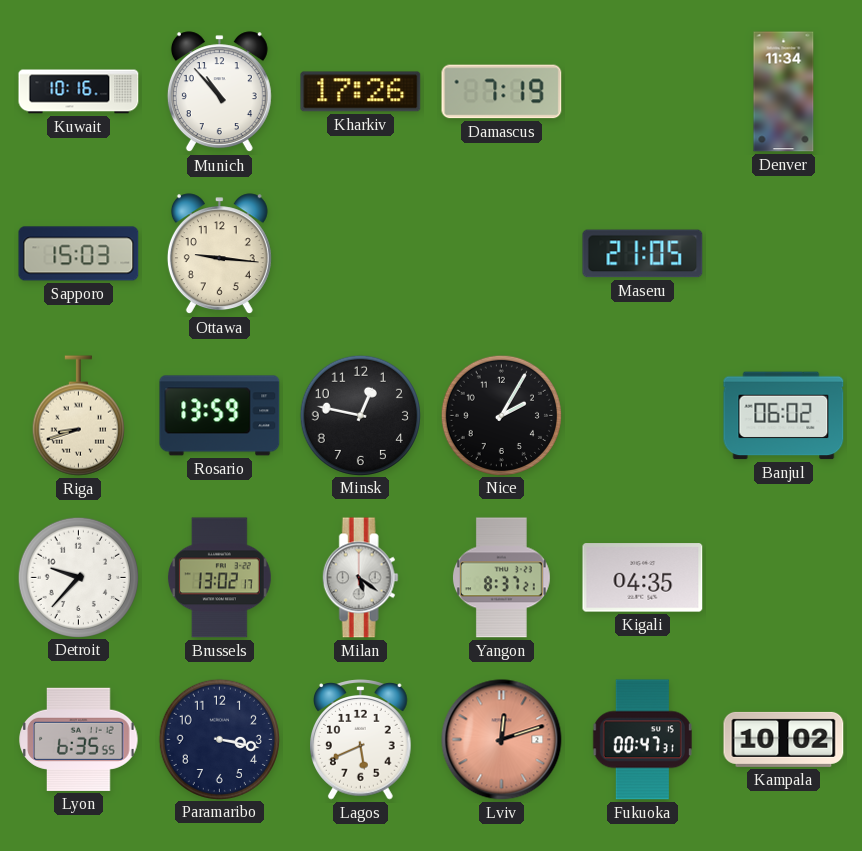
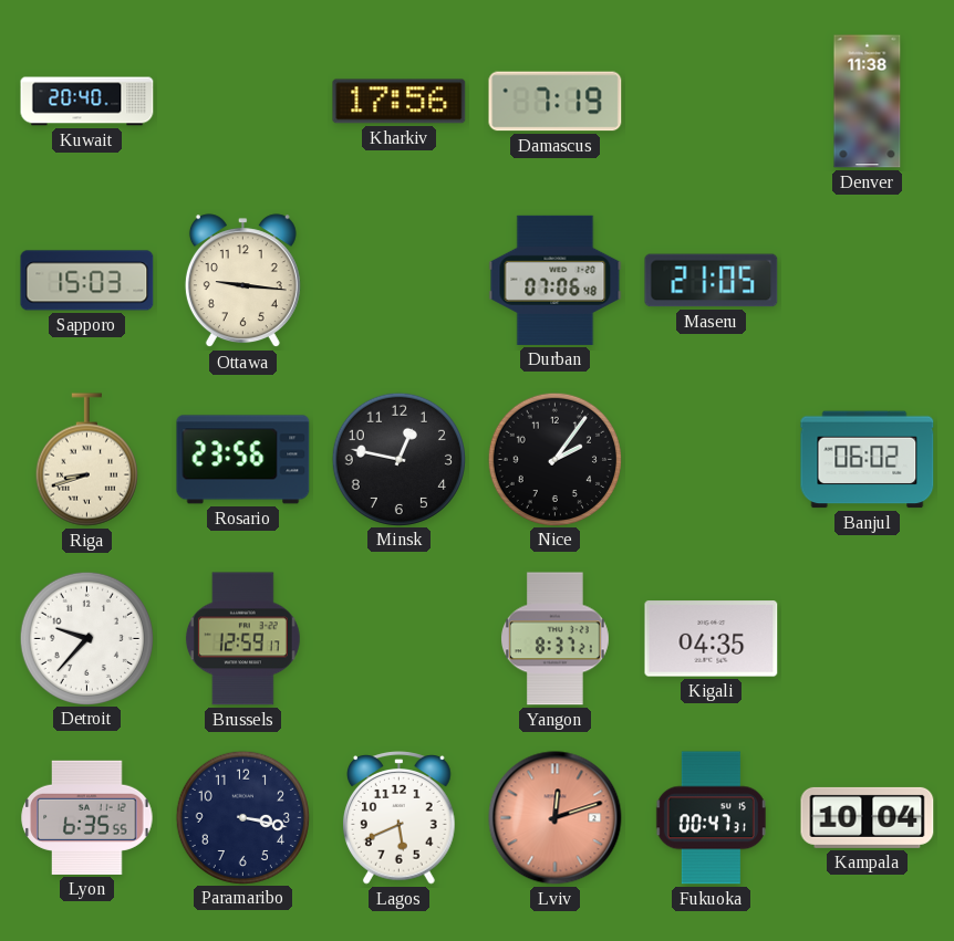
Kuwait: 10:16 -> 20:40 (87, 102)
Munich: 10:53 -> none (219, 92)
Kharkiv: 17:26 -> 17:56 (400, 102)
Denver: 11:34 -> 11:38 (868, 102)
Durban: none -> 07:06 (556, 280)
Rosario: 13:59 -> 23:56 (243, 460)
Nice: 2:05 -> 2:06 (554, 459)
Brussels: 13:02 -> 12:59 (242, 639)
Milan: 5:21 -> none (360, 578)
Kampala: 10:02 -> 10:04 (868, 817)
